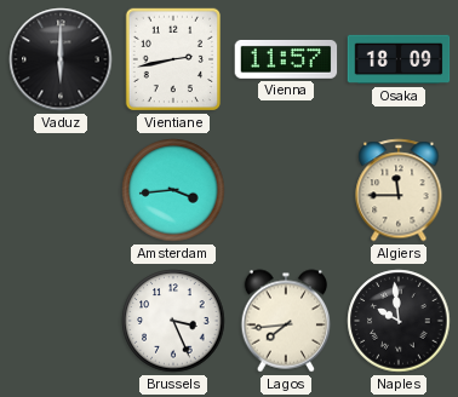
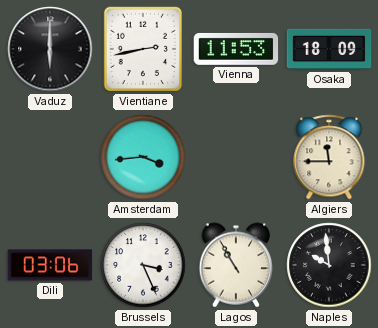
Vienna: 11:57 -> 11:53 (236, 49)
Dili: none -> 03:06 (50, 265)
Lagos: 7:44 -> 10:55 (236, 265)
